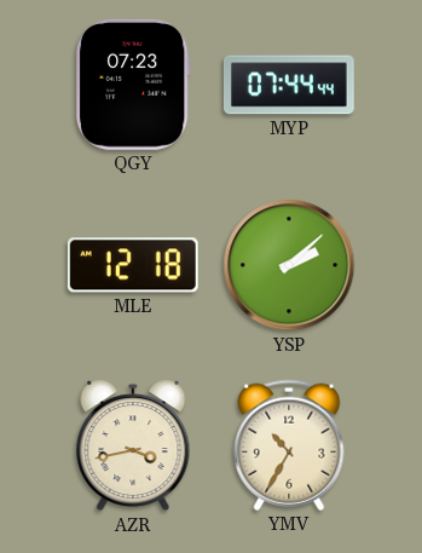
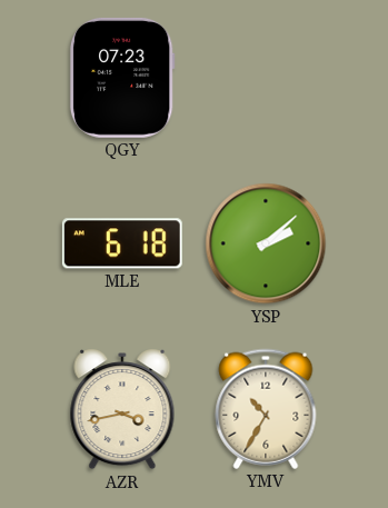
MYP: 07:44 -> none (289, 85)
MLE: 12:18 -> 6:18 (122, 243)
